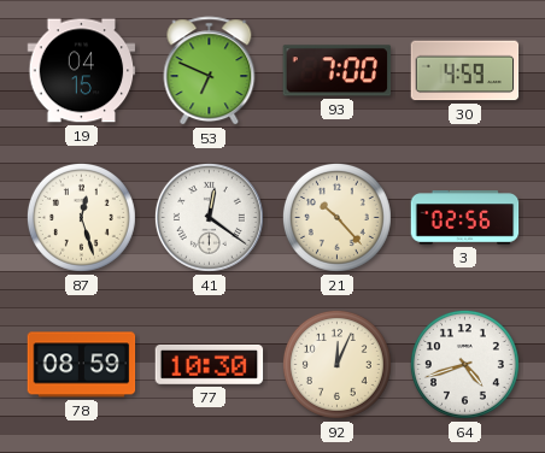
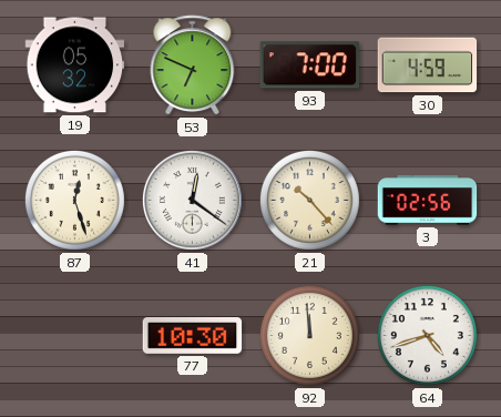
19: 04:15 -> 05:32 (75, 65)
78: 08:59 -> none (82, 365)
92: 12:04 -> 11:59 (309, 335)
